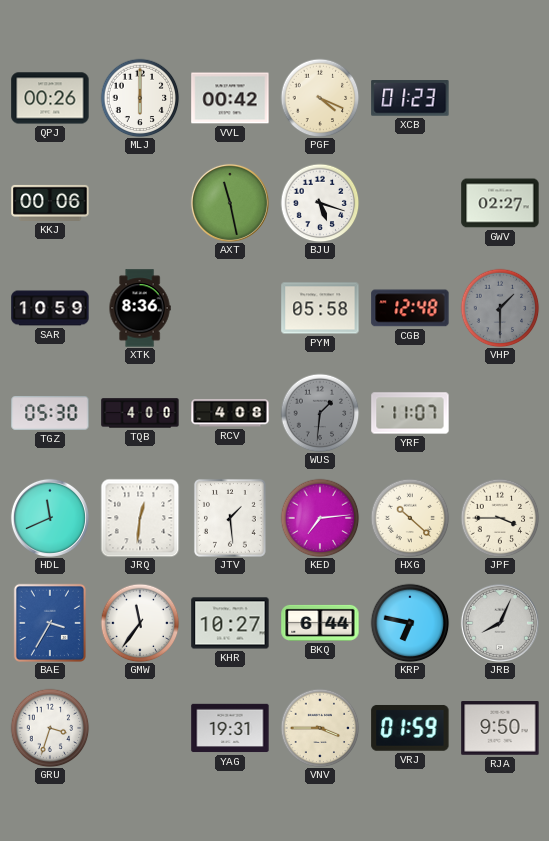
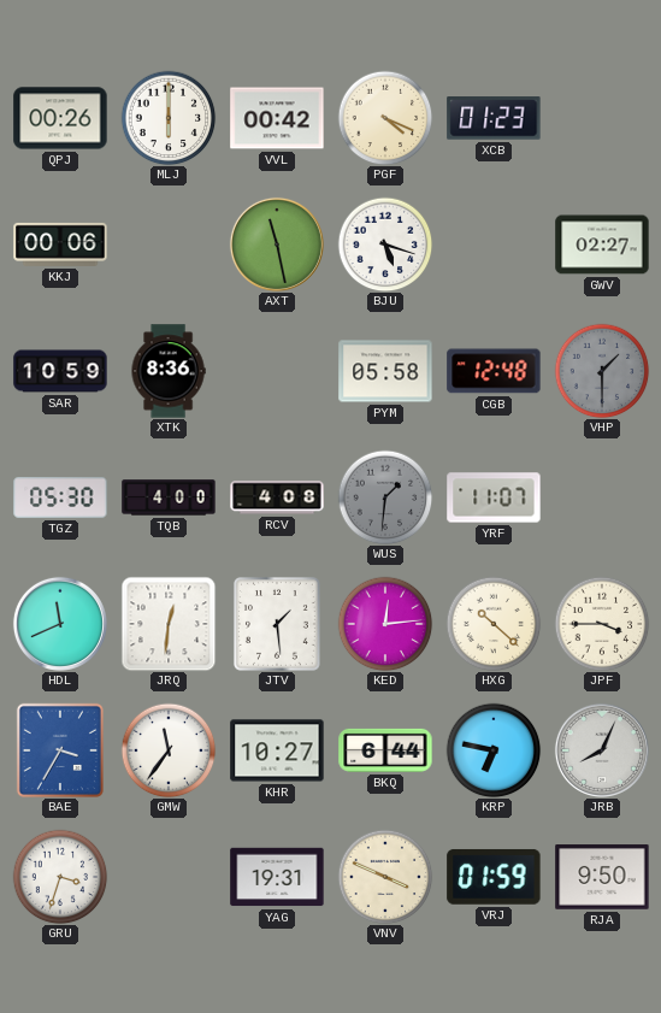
KED: 7:14 -> 12:14 (385, 624)
VNV: 3:45 -> 3:49 (385, 877)
